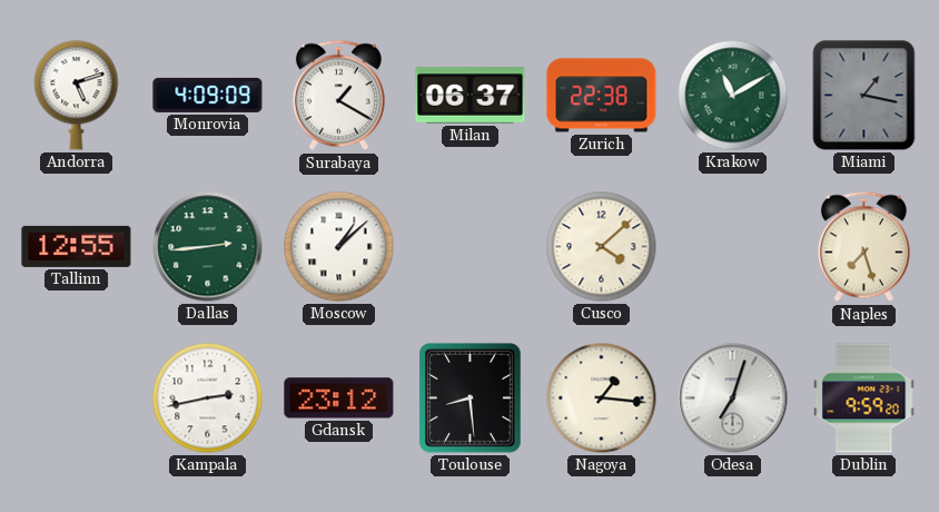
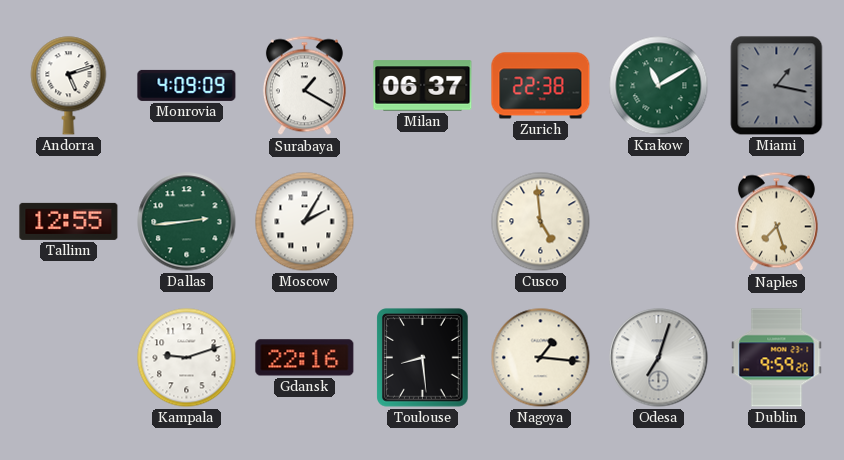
Moscow: 1:08 -> 2:05 (305, 222)
Cusco: 4:08 -> 4:59 (541, 222)
Kampala: 2:43 -> 9:12 (187, 358)
Gdansk: 23:12 -> 22:16 (305, 358)
